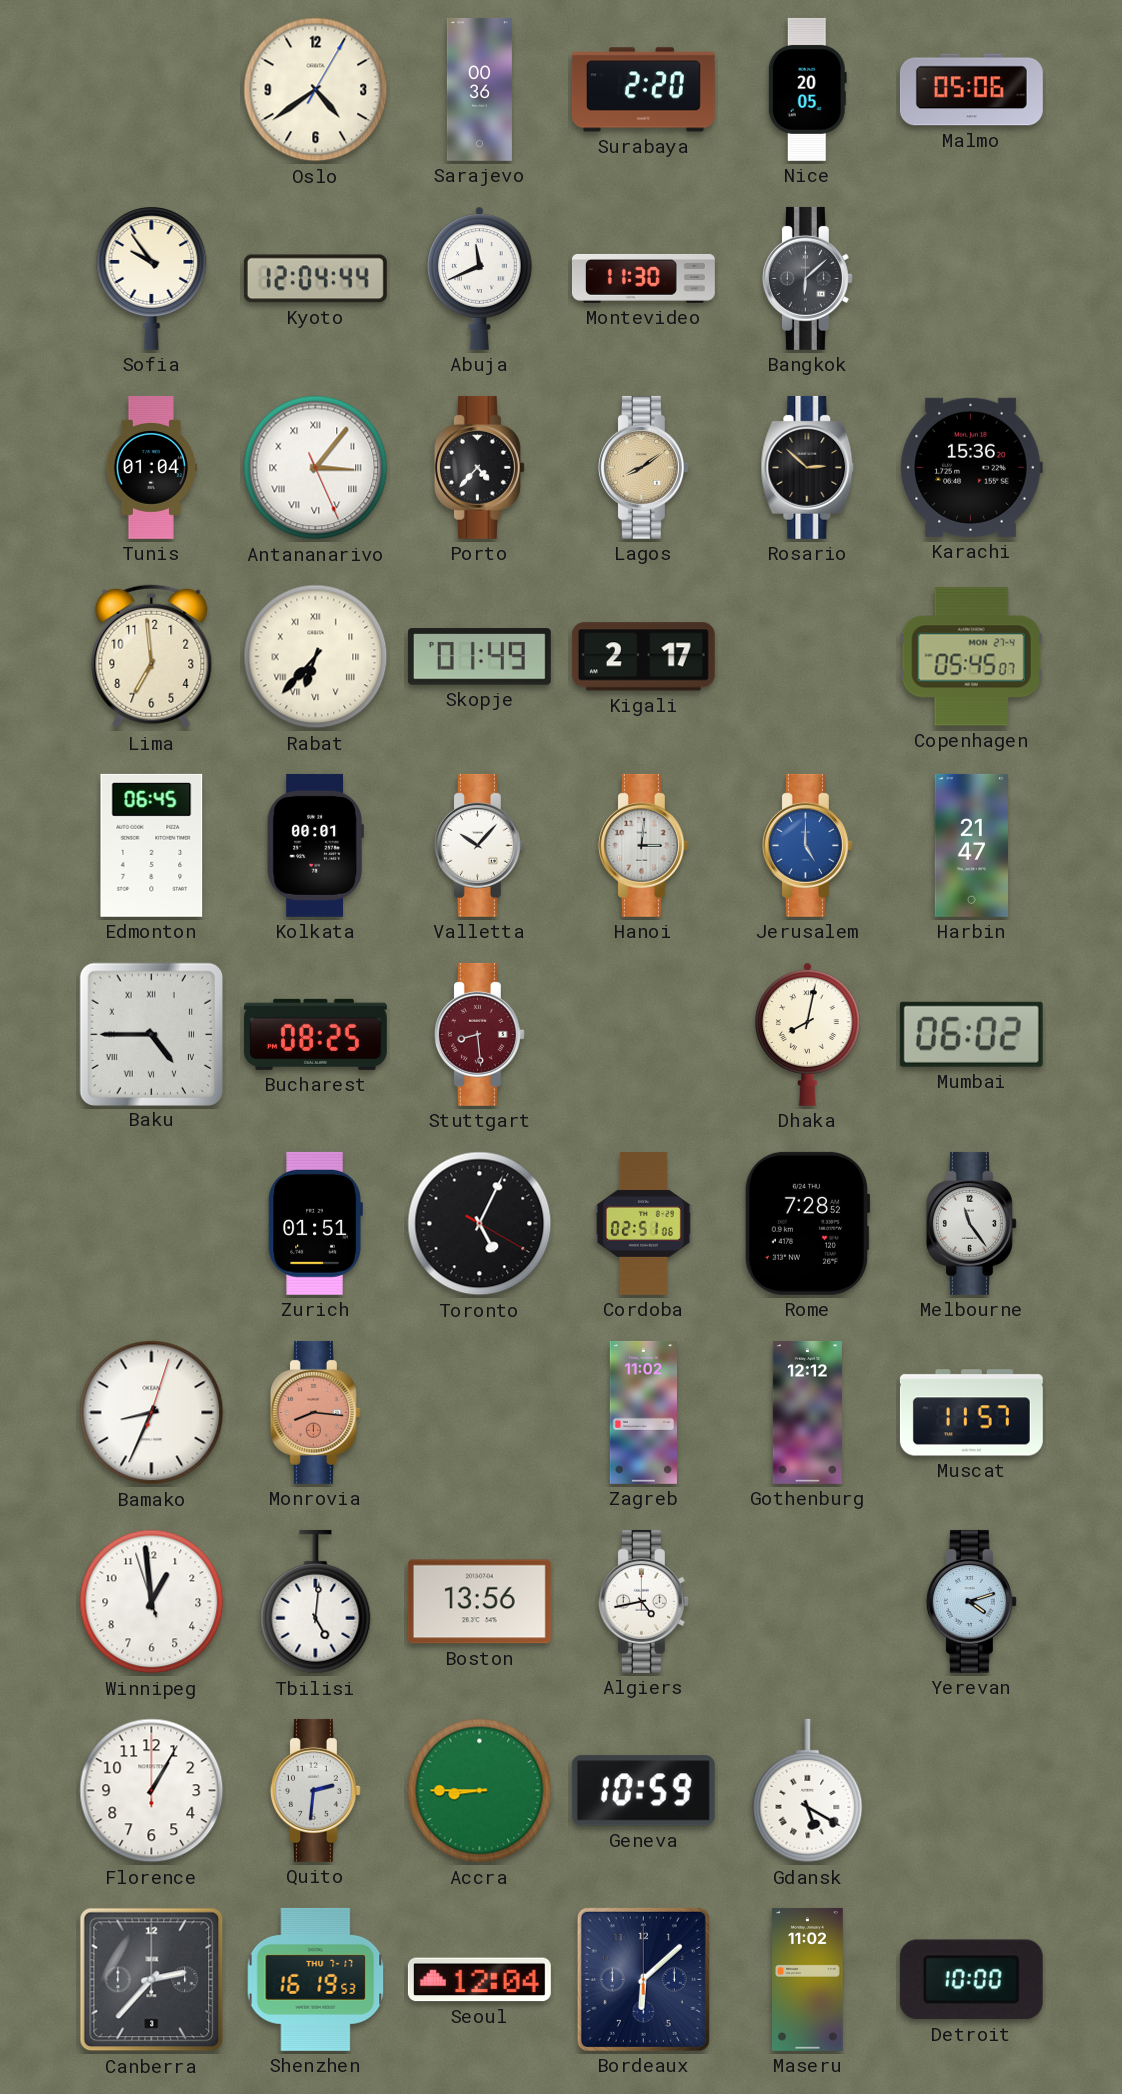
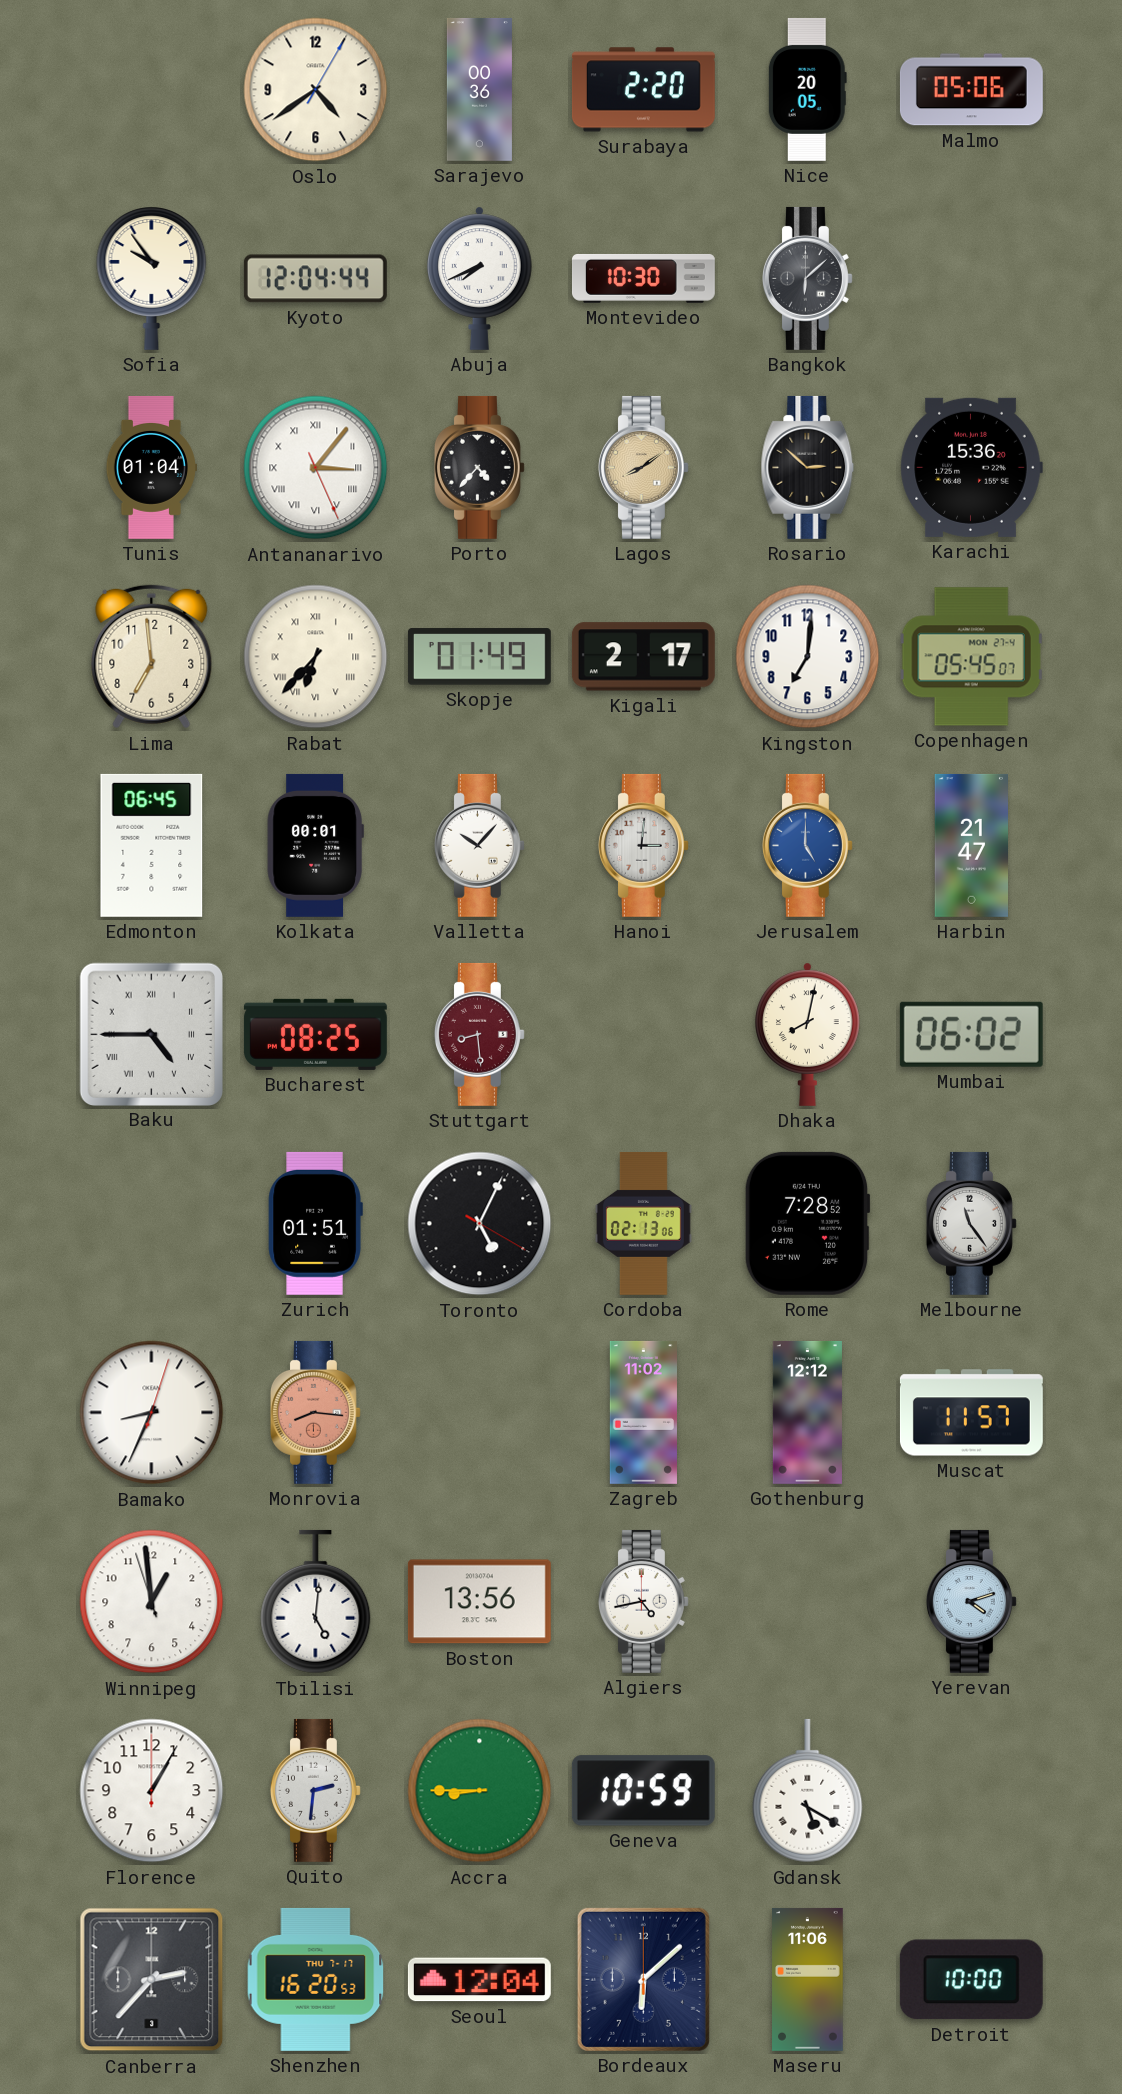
Abuja: 11:41 -> 7:41 (480, 278)
Montevideo: 11:30 -> 10:30 (643, 278)
Kingston: none -> 7:01 (808, 657)
Cordoba: 02:51 -> 02:13 (643, 1223)
Shenzhen: 16:19 -> 16:20 (316, 1979)
Maseru: 11:02 -> 11:06 (808, 1979)
